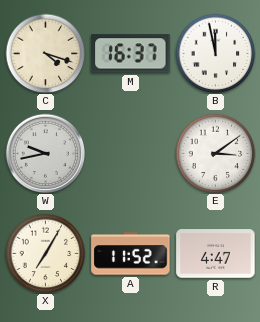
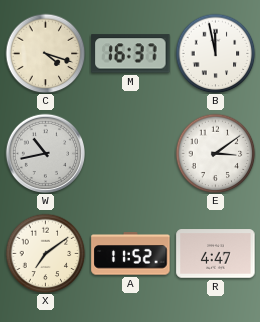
W: 9:43 -> 10:43 (45, 153)
X: 7:05 -> 7:09 (45, 253)
